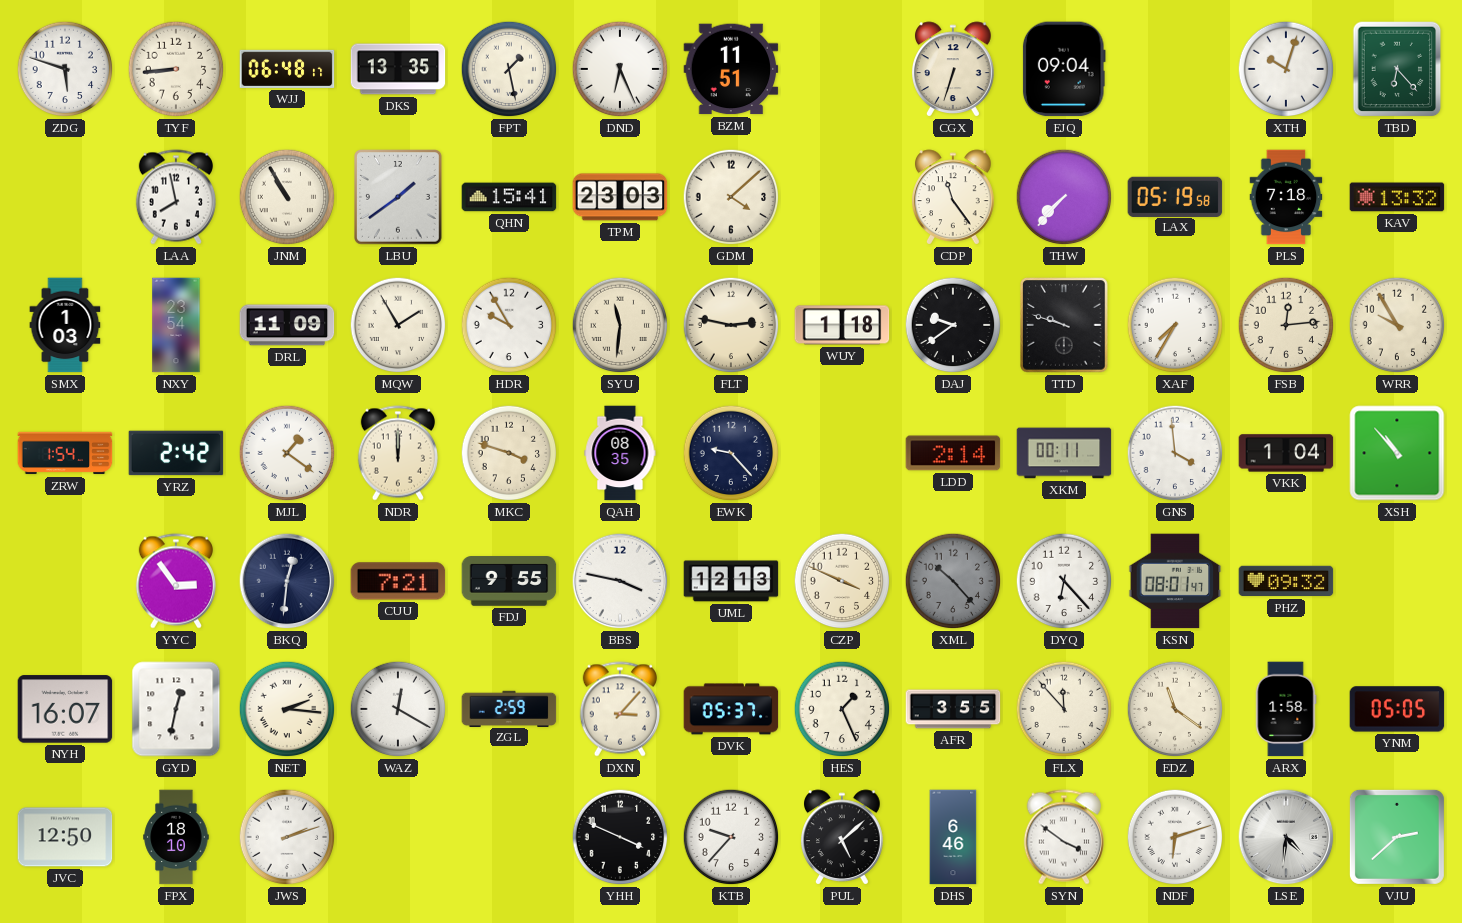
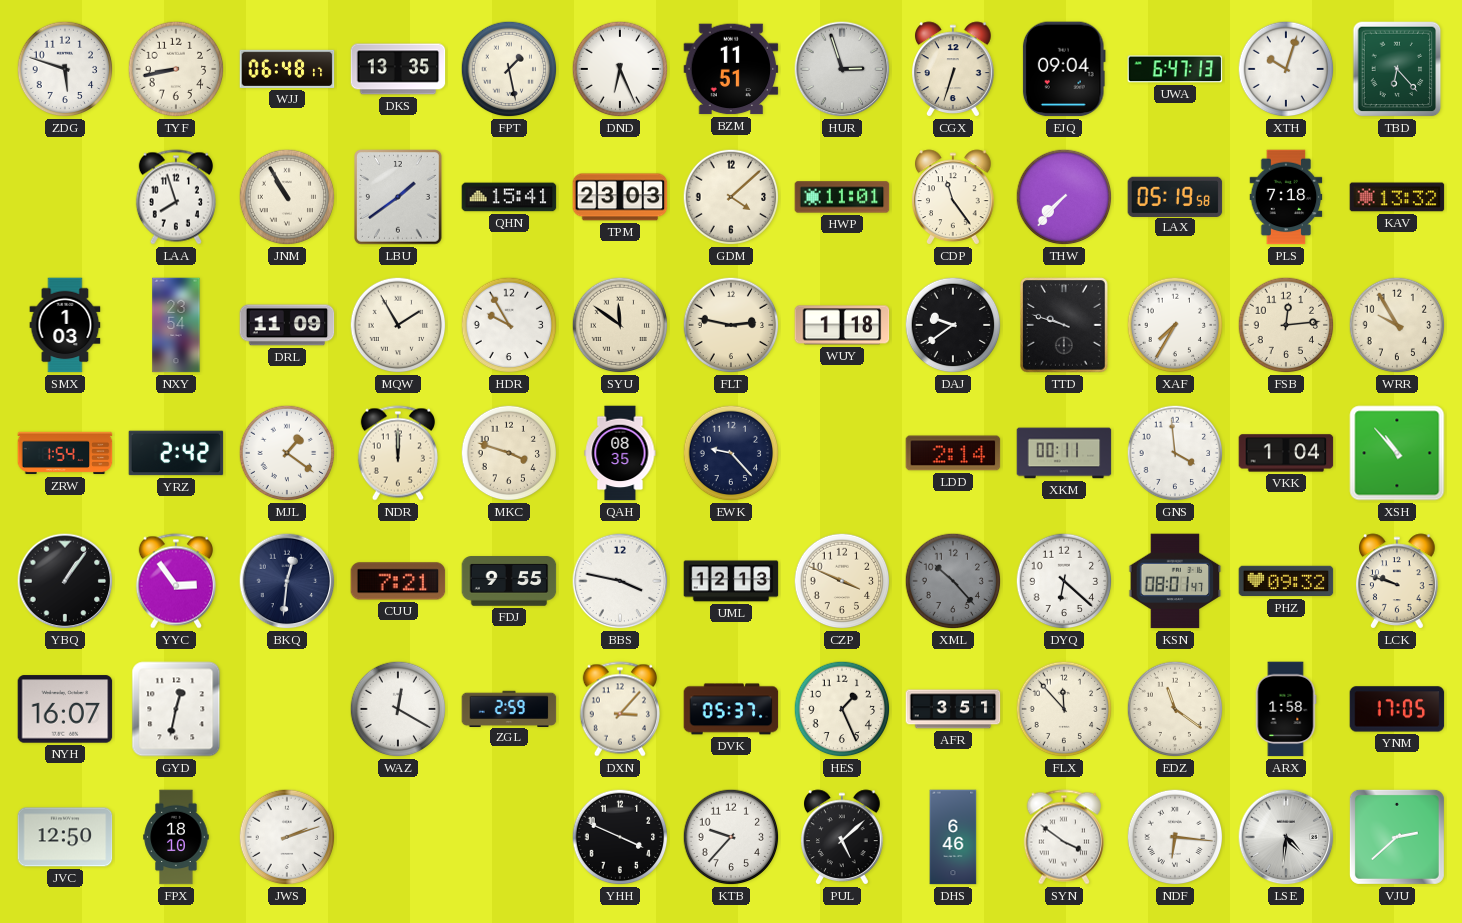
TYF: 8:44 -> 8:43 (176, 69)
HUR: none -> 2:57 (842, 69)
UWA: none -> 6:47 (1175, 69)
LAA: 7:58 -> 7:57 (176, 197)
HWP: none -> 11:01 (842, 197)
SYU: 11:31 -> 11:51 (620, 325)
YBQ: none -> 1:06 (65, 581)
DYQ: 6:23 -> 6:22 (1064, 581)
LCK: none -> 9:48 (1398, 581)
NET: 2:16 -> none (287, 709)
AFR: 3:55 -> 3:51 (953, 709)
YNM: 05:05 -> 17:05 (1397, 709)
NDF: 6:12 -> 6:16 (1175, 837)
